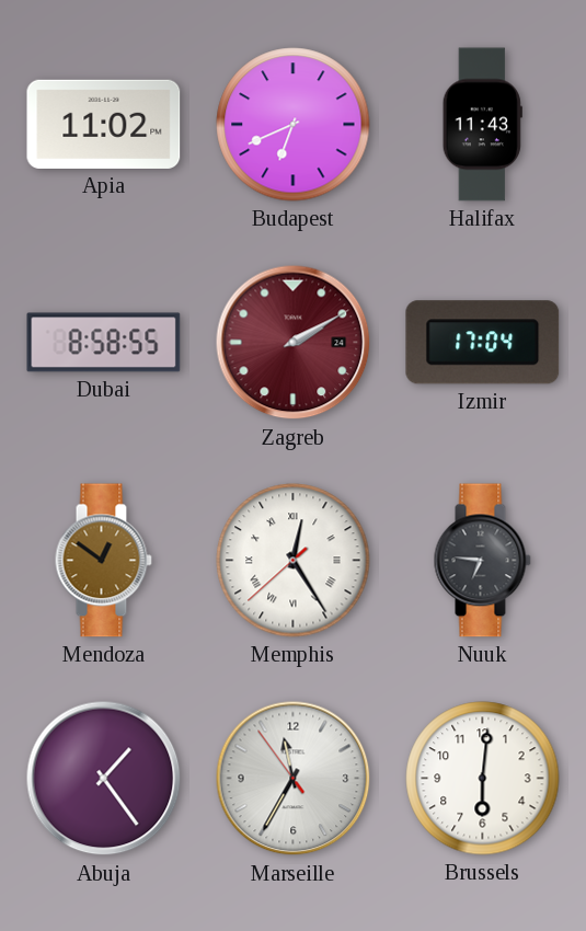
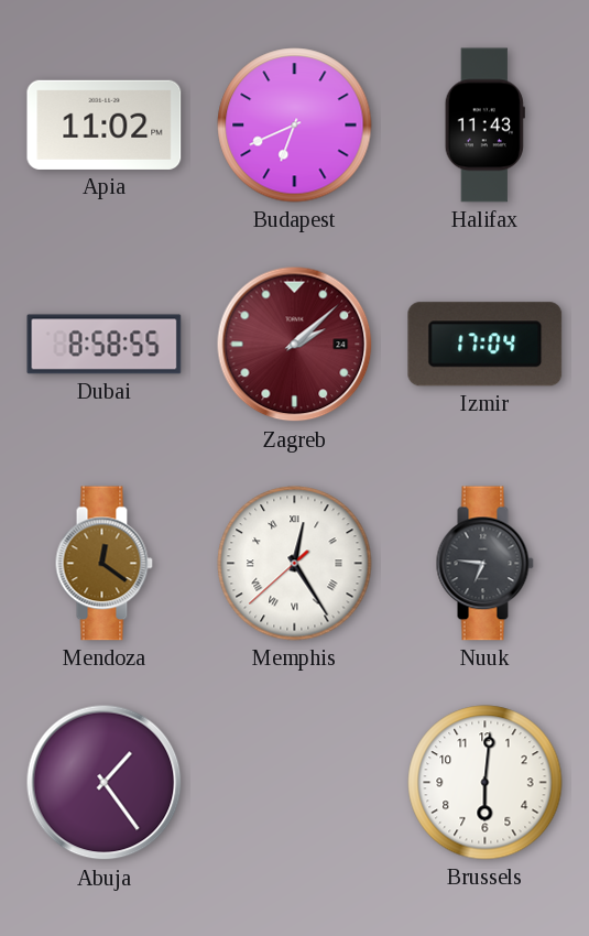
Zagreb: 2:10 -> 2:08 (295, 345)
Mendoza: 12:51 -> 12:21 (103, 564)
Marseille: 11:34 -> none (294, 779)
